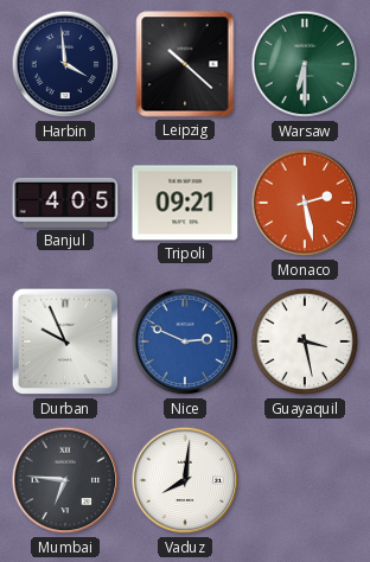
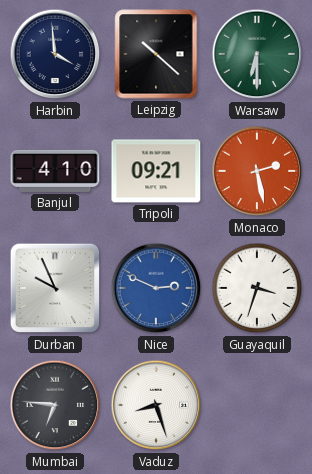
Banjul: 4:05 -> 4:10 (55, 171)
Guayaquil: 3:28 -> 3:33 (257, 288)
Vaduz: 8:01 -> 8:27 (156, 405)
